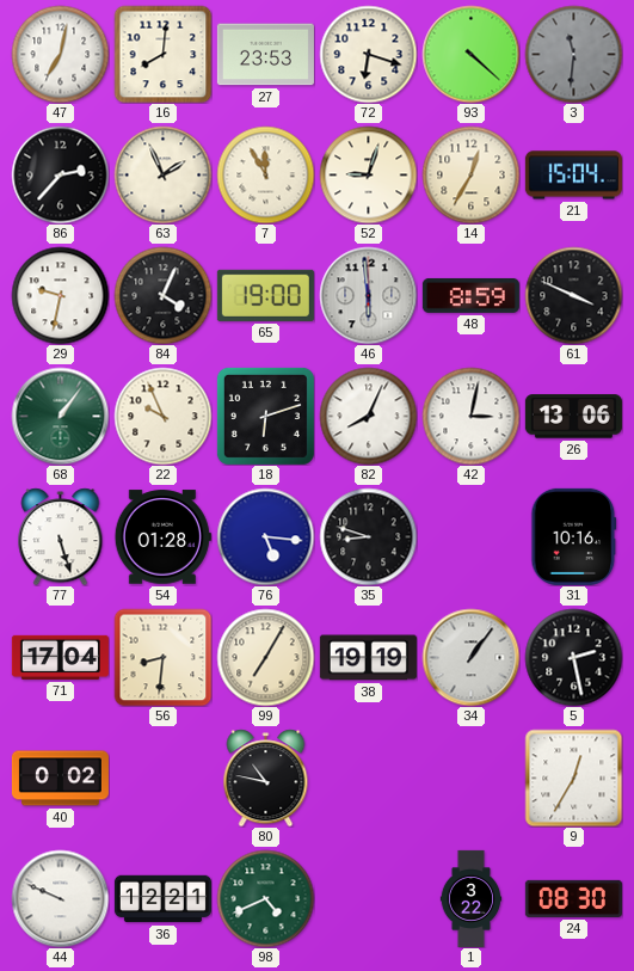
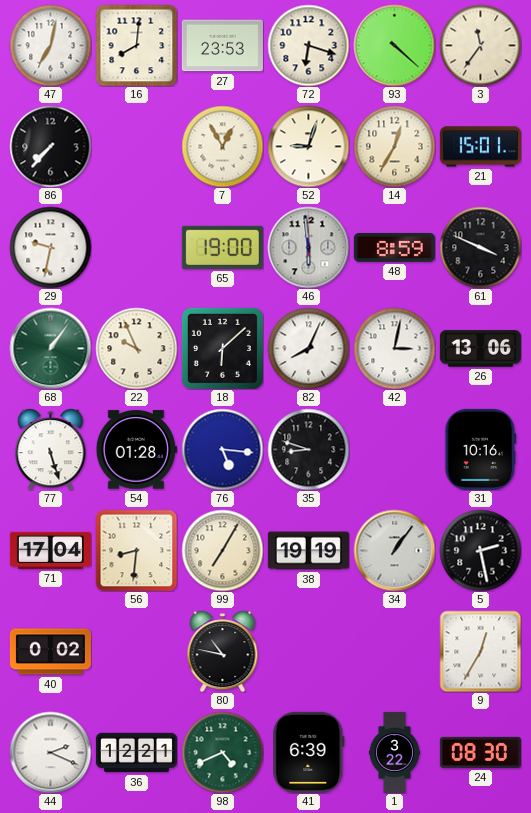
3: 11:31 -> 11:36 (480, 45)
3 dial: grey -> cream (480, 45)
86: 2:37 -> 7:37 (50, 146)
63: 1:56 -> none (162, 174)
7: 11:55 -> 12:55 (222, 146)
21: 15:04 -> 15:01 (480, 147)
84: 4:04 -> none (162, 295)
18: 6:12 -> 6:08 (222, 348)
44: 9:49 -> 2:19 (50, 752)
41: none -> 6:39 (309, 752)
